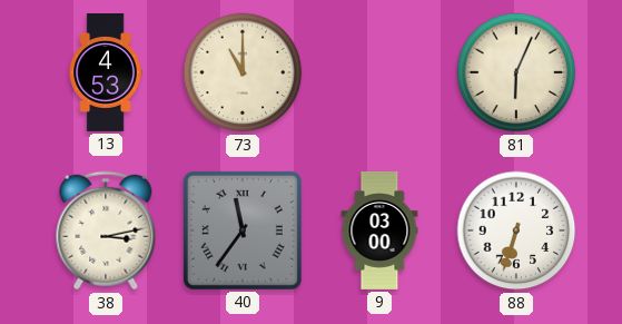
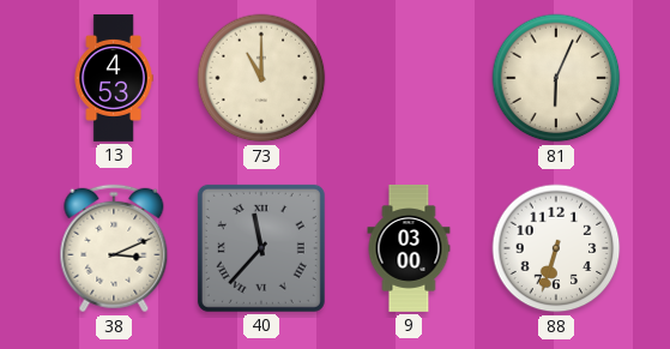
38: 3:13 -> 3:11 (114, 248)
40: 11:36 -> 11:37 (261, 248)
